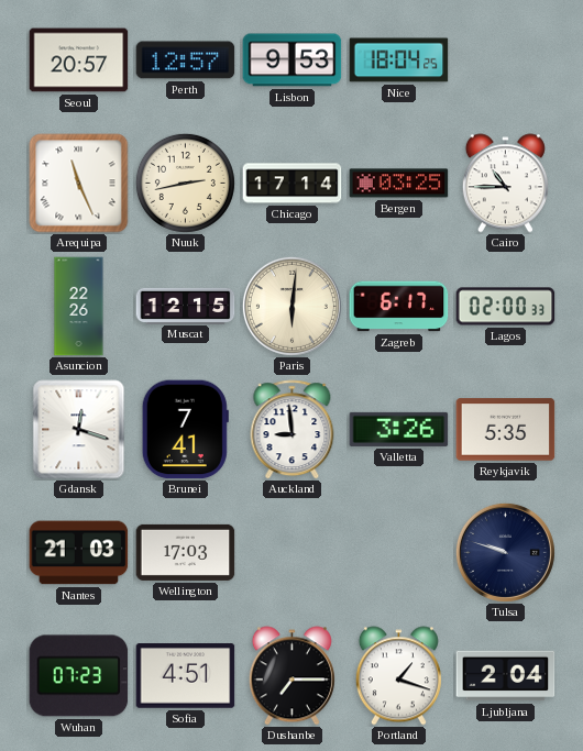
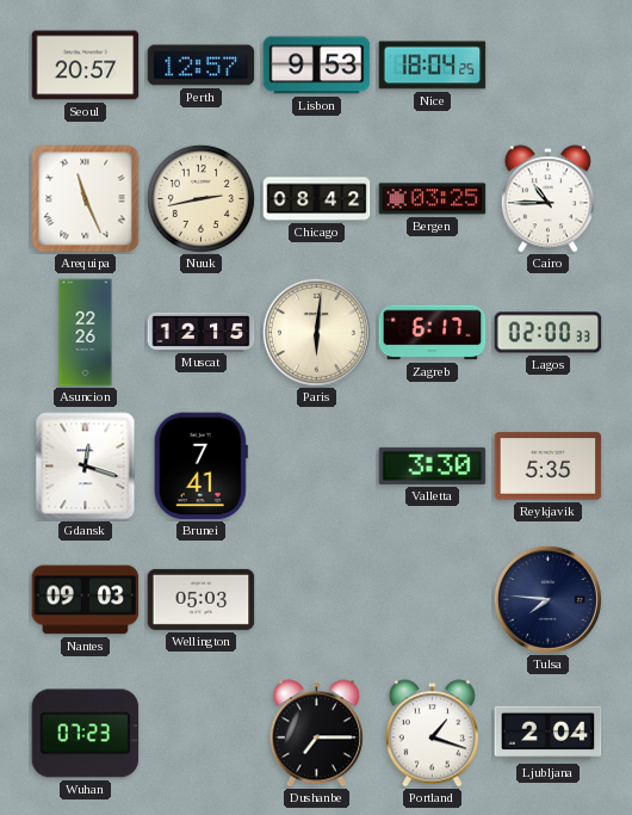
Chicago: 17:14 -> 08:42 (317, 199)
Auckland: 8:59 -> none (293, 430)
Valletta: 3:26 -> 3:30 (433, 465)
Nantes: 21:03 -> 09:03 (86, 600)
Wellington: 17:03 -> 05:03 (202, 599)
Tulsa: 9:48 -> 7:46 (547, 599)
Sofia: 4:51 -> none (186, 676)
